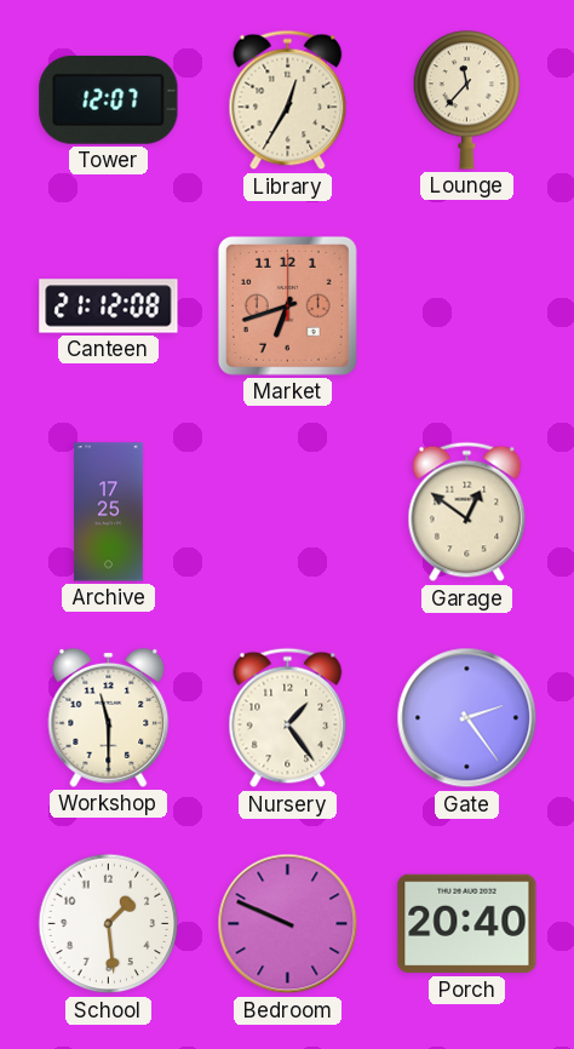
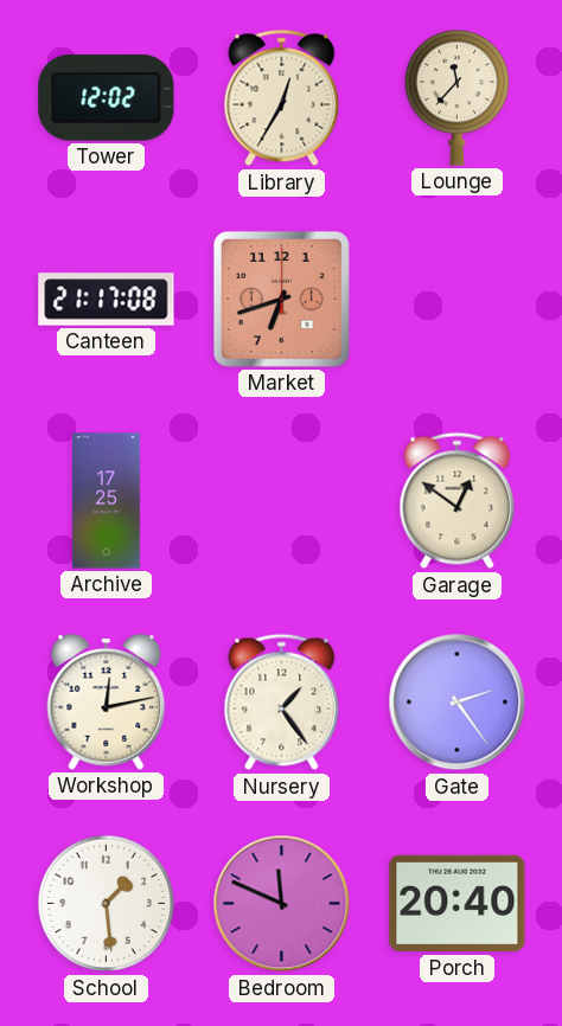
Tower: 12:07 -> 12:02 (107, 98)
Canteen: 21:12 -> 21:17 (107, 300)
Workshop: 11:30 -> 12:13 (107, 701)
Bedroom: 9:49 -> 11:49 (282, 904)
